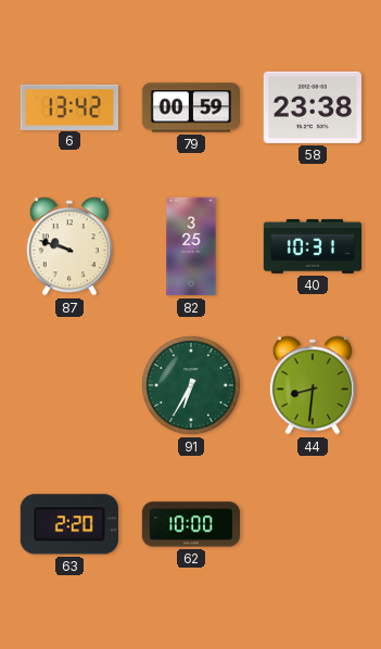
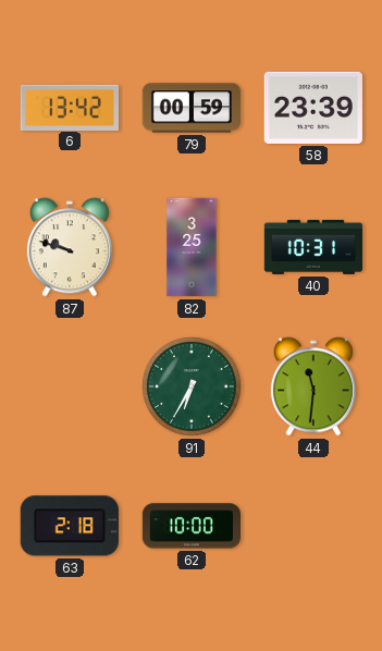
58: 23:38 -> 23:39 (313, 108)
44: 8:31 -> 11:31 (313, 386)
63: 2:20 -> 2:18 (70, 526)
